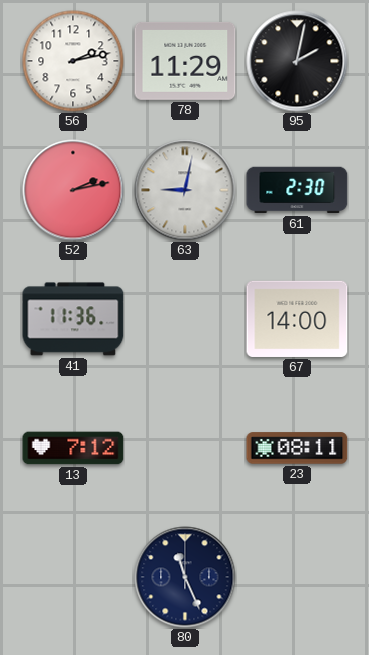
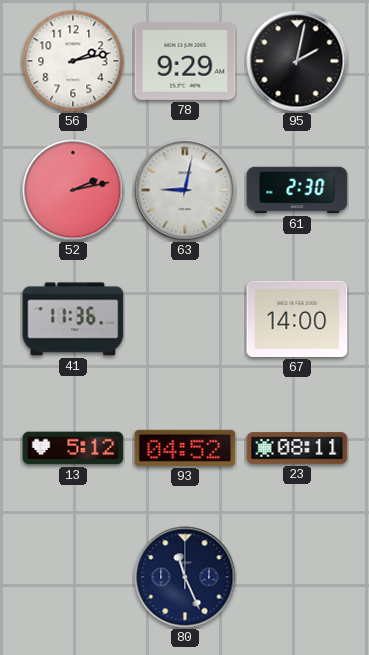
78: 11:29 -> 9:29 (185, 61)
13: 7:12 -> 5:12 (73, 448)
93: none -> 04:52 (185, 448)
